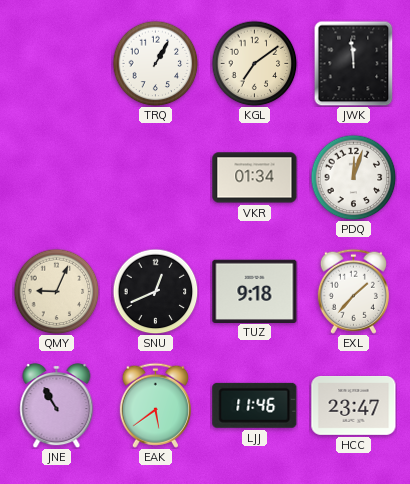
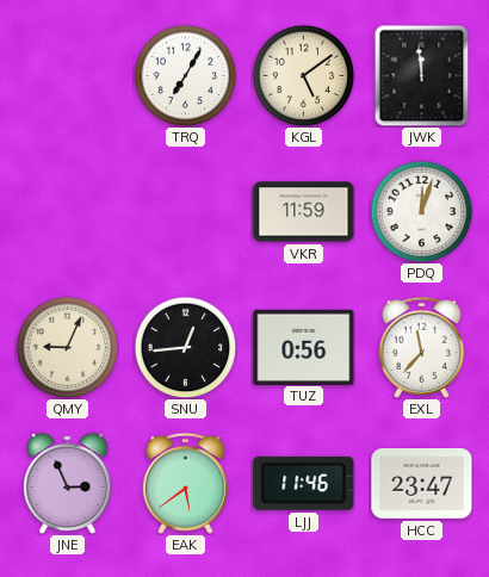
TRQ: 1:05 -> 7:05 (185, 75)
KGL: 7:09 -> 5:09 (303, 75)
VKR: 01:34 -> 11:59 (304, 212)
SNU: 12:41 -> 12:44 (185, 347)
TUZ: 9:18 -> 0:56 (304, 347)
EXL: 1:37 -> 11:37 (421, 347)
JNE: 10:55 -> 2:56 (68, 483)
